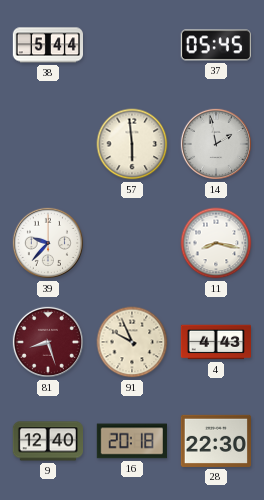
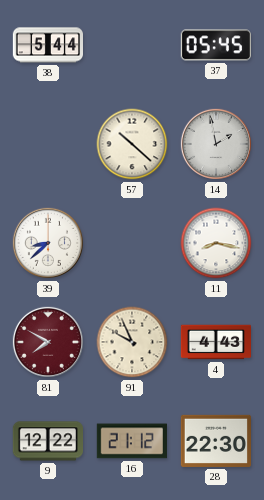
57: 5:59 -> 10:22 (132, 144)
39: 9:37 -> 8:38 (48, 243)
81: 8:27 -> 7:50 (48, 342)
9: 12:40 -> 12:22 (47, 441)
16: 20:18 -> 21:12 (132, 441)
